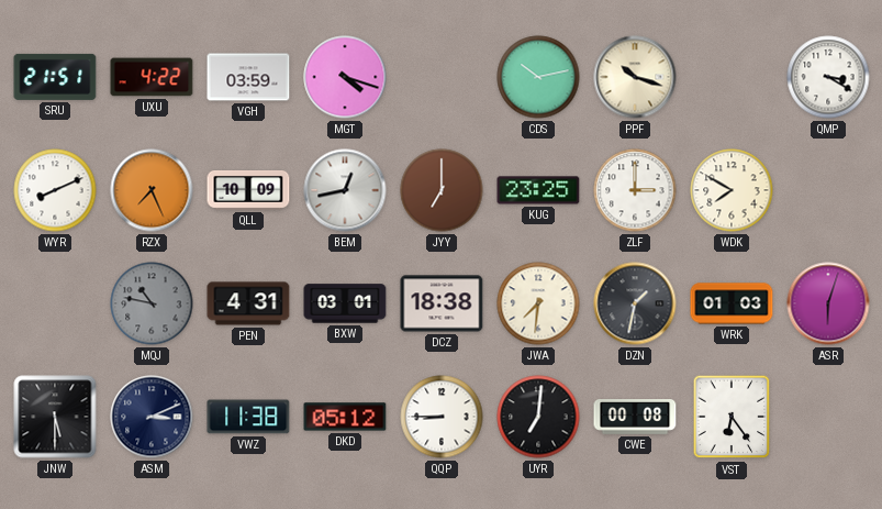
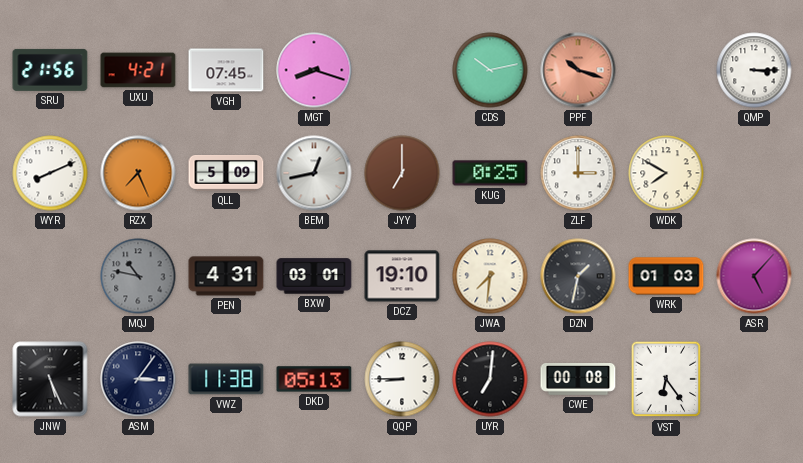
SRU: 21:51 -> 21:56 (50, 70)
UXU: 4:22 -> 4:21 (138, 70)
VGH: 03:59 -> 07:45 (226, 70)
MGT: 4:18 -> 8:18 (314, 70)
PPF dial: cream -> salmon (578, 70)
QMP: 3:20 -> 3:15 (754, 70)
QLL: 10:09 -> 5:09 (226, 174)
KUG: 23:25 -> 0:25 (490, 173)
DCZ: 18:38 -> 19:10 (402, 276)
ASR: 6:03 -> 5:07 (754, 276)
JNW: 5:30 -> 5:26 (50, 379)
ASM: 3:11 -> 3:06 (138, 379)
DKD: 05:12 -> 05:13 (314, 379)
